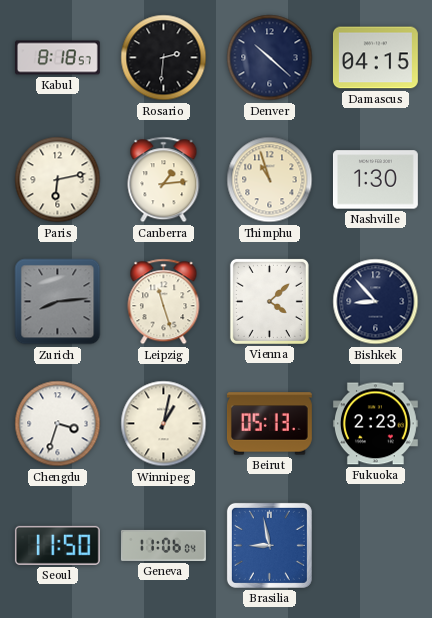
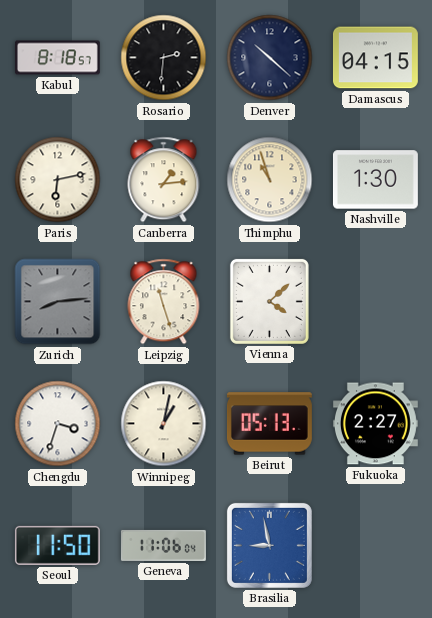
Bishkek: 8:53 -> none (376, 302)
Fukuoka: 2:23 -> 2:27 (375, 424)
